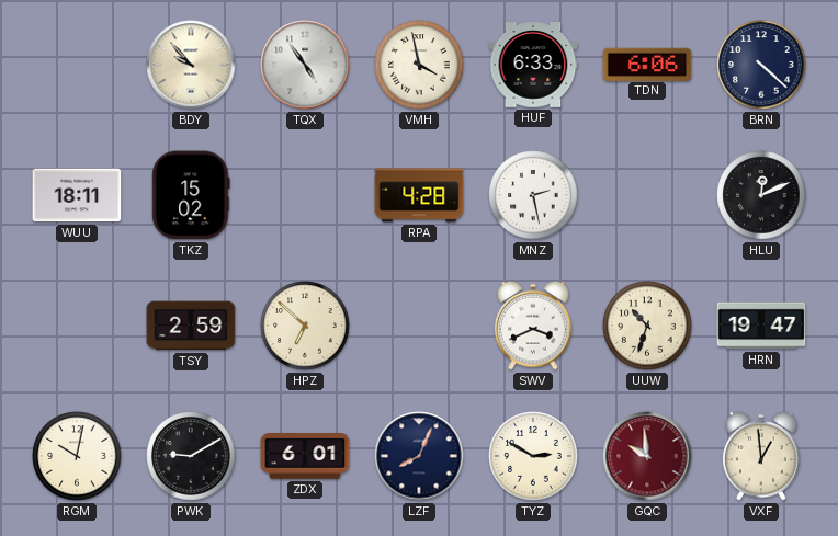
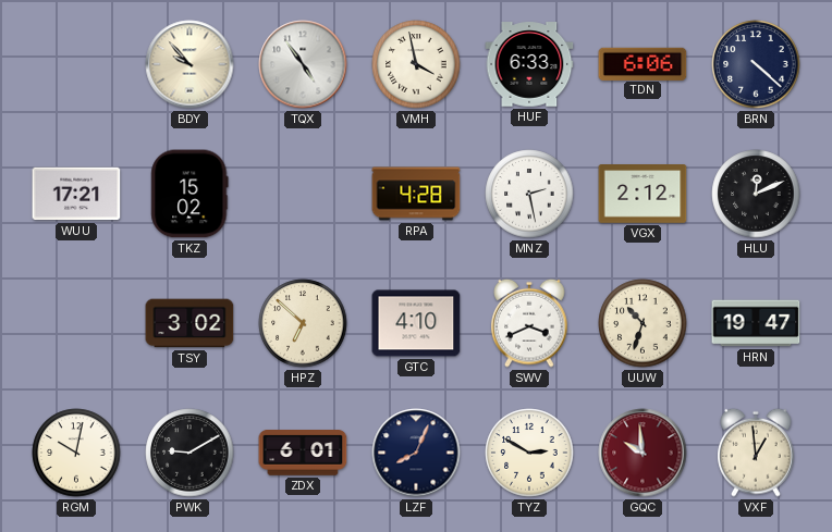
WUU: 18:11 -> 17:21 (76, 194)
VGX: none -> 2:12 (643, 195)
TSY: 2:59 -> 3:02 (189, 323)
GTC: none -> 4:10 (416, 323)
